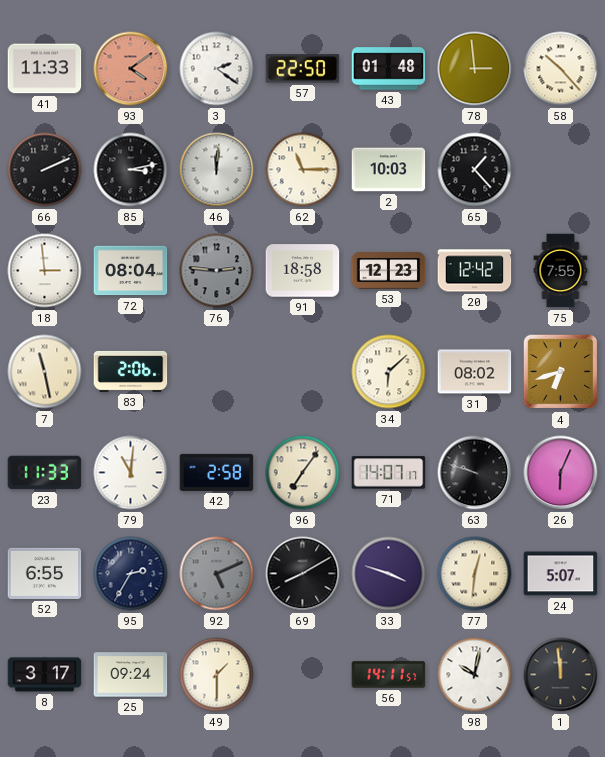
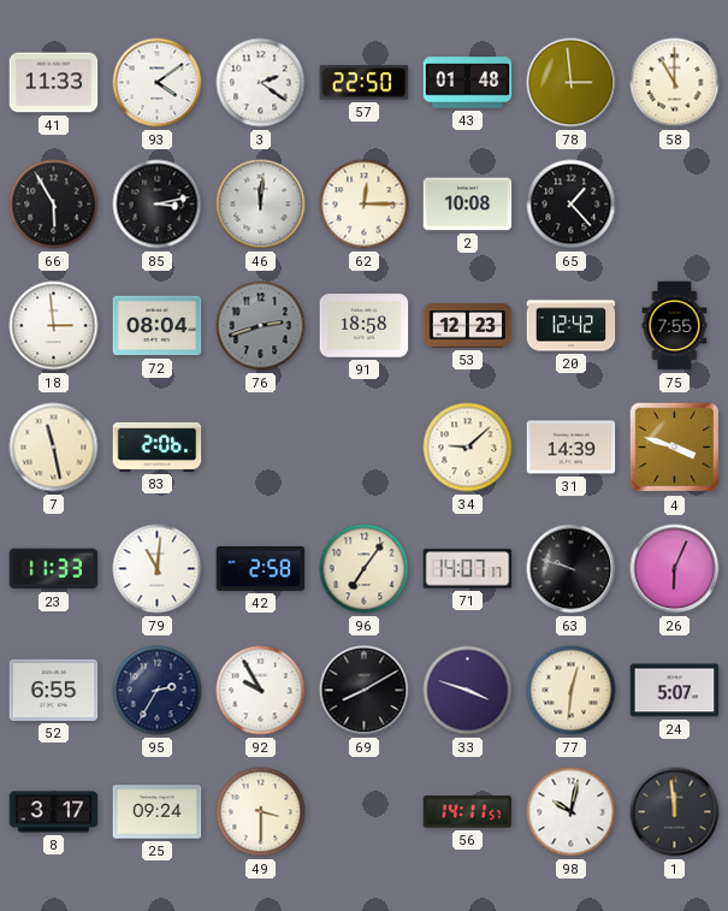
93 dial: salmon -> white (158, 83)
58: 10:23 -> 11:00 (675, 83)
66: 2:11 -> 5:55 (54, 205)
62: 11:15 -> 12:15 (365, 205)
2: 10:03 -> 10:08 (468, 205)
76: 2:46 -> 2:42 (261, 326)
34: 6:08 -> 9:08 (468, 448)
31: 08:02 -> 14:39 (572, 448)
4: 6:42 -> 3:48 (675, 448)
92: 5:11 -> 9:55 (261, 691)
92 dial: grey -> white (261, 691)
49: 1:30 -> 3:30 (261, 812)
